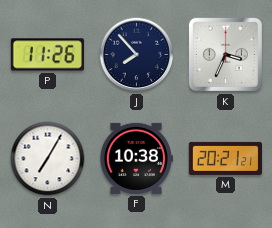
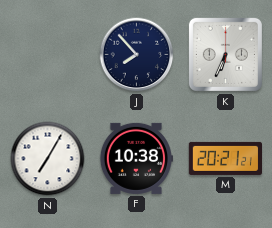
P: 11:26 -> none (47, 55)
K: 3:34 -> 6:34 (225, 54)
